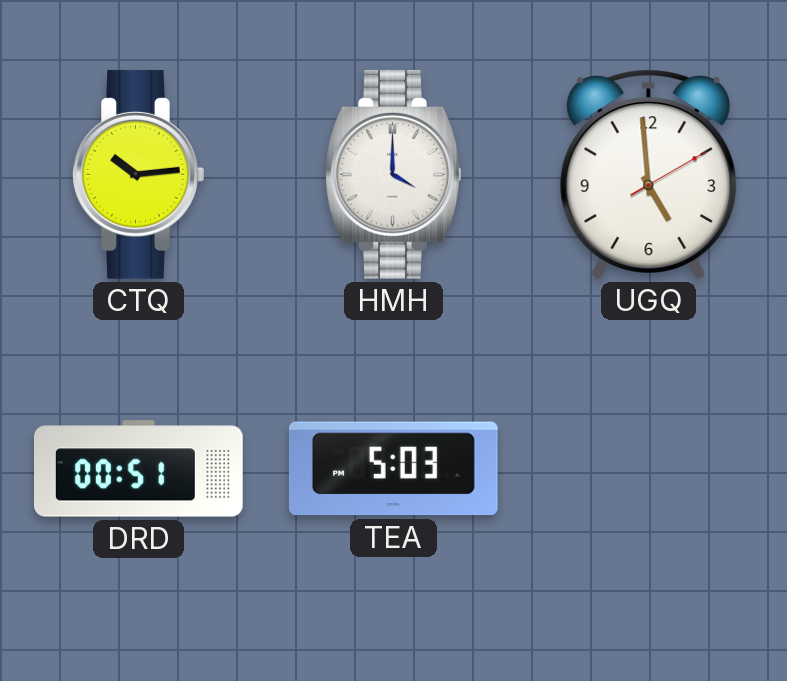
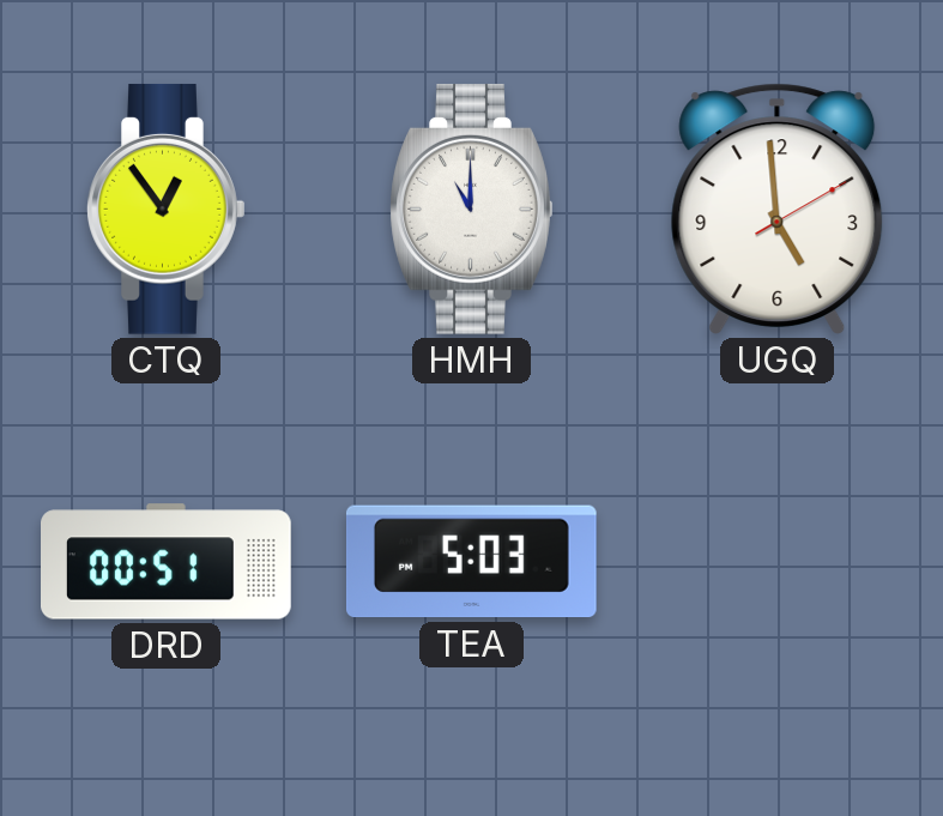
CTQ: 10:14 -> 12:54 (167, 208)
HMH: 4:00 -> 11:00 (472, 208)
